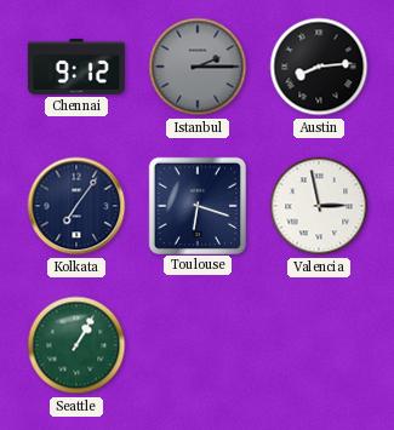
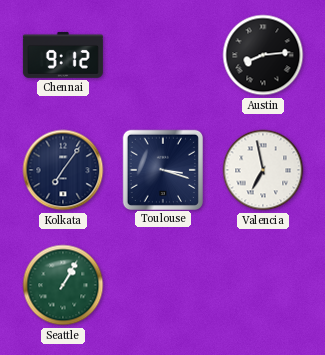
Istanbul: 2:15 -> none (198, 67)
Toulouse: 6:18 -> 3:18 (162, 169)
Valencia: 2:58 -> 6:58 (263, 170)
